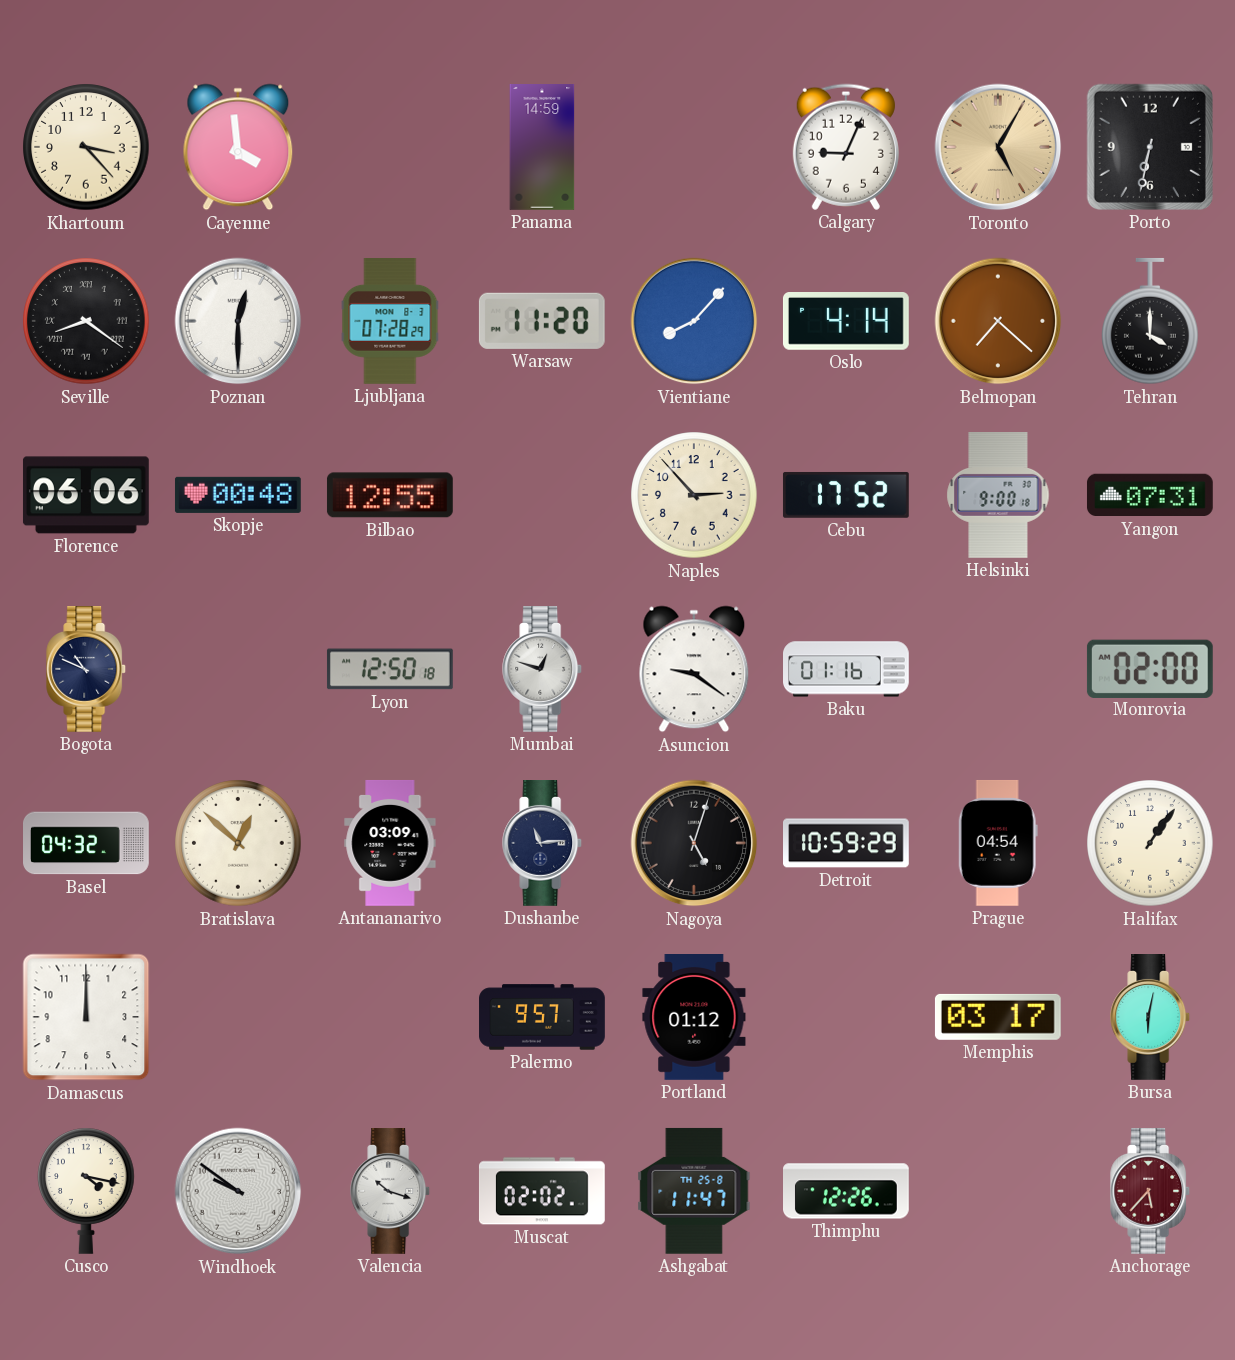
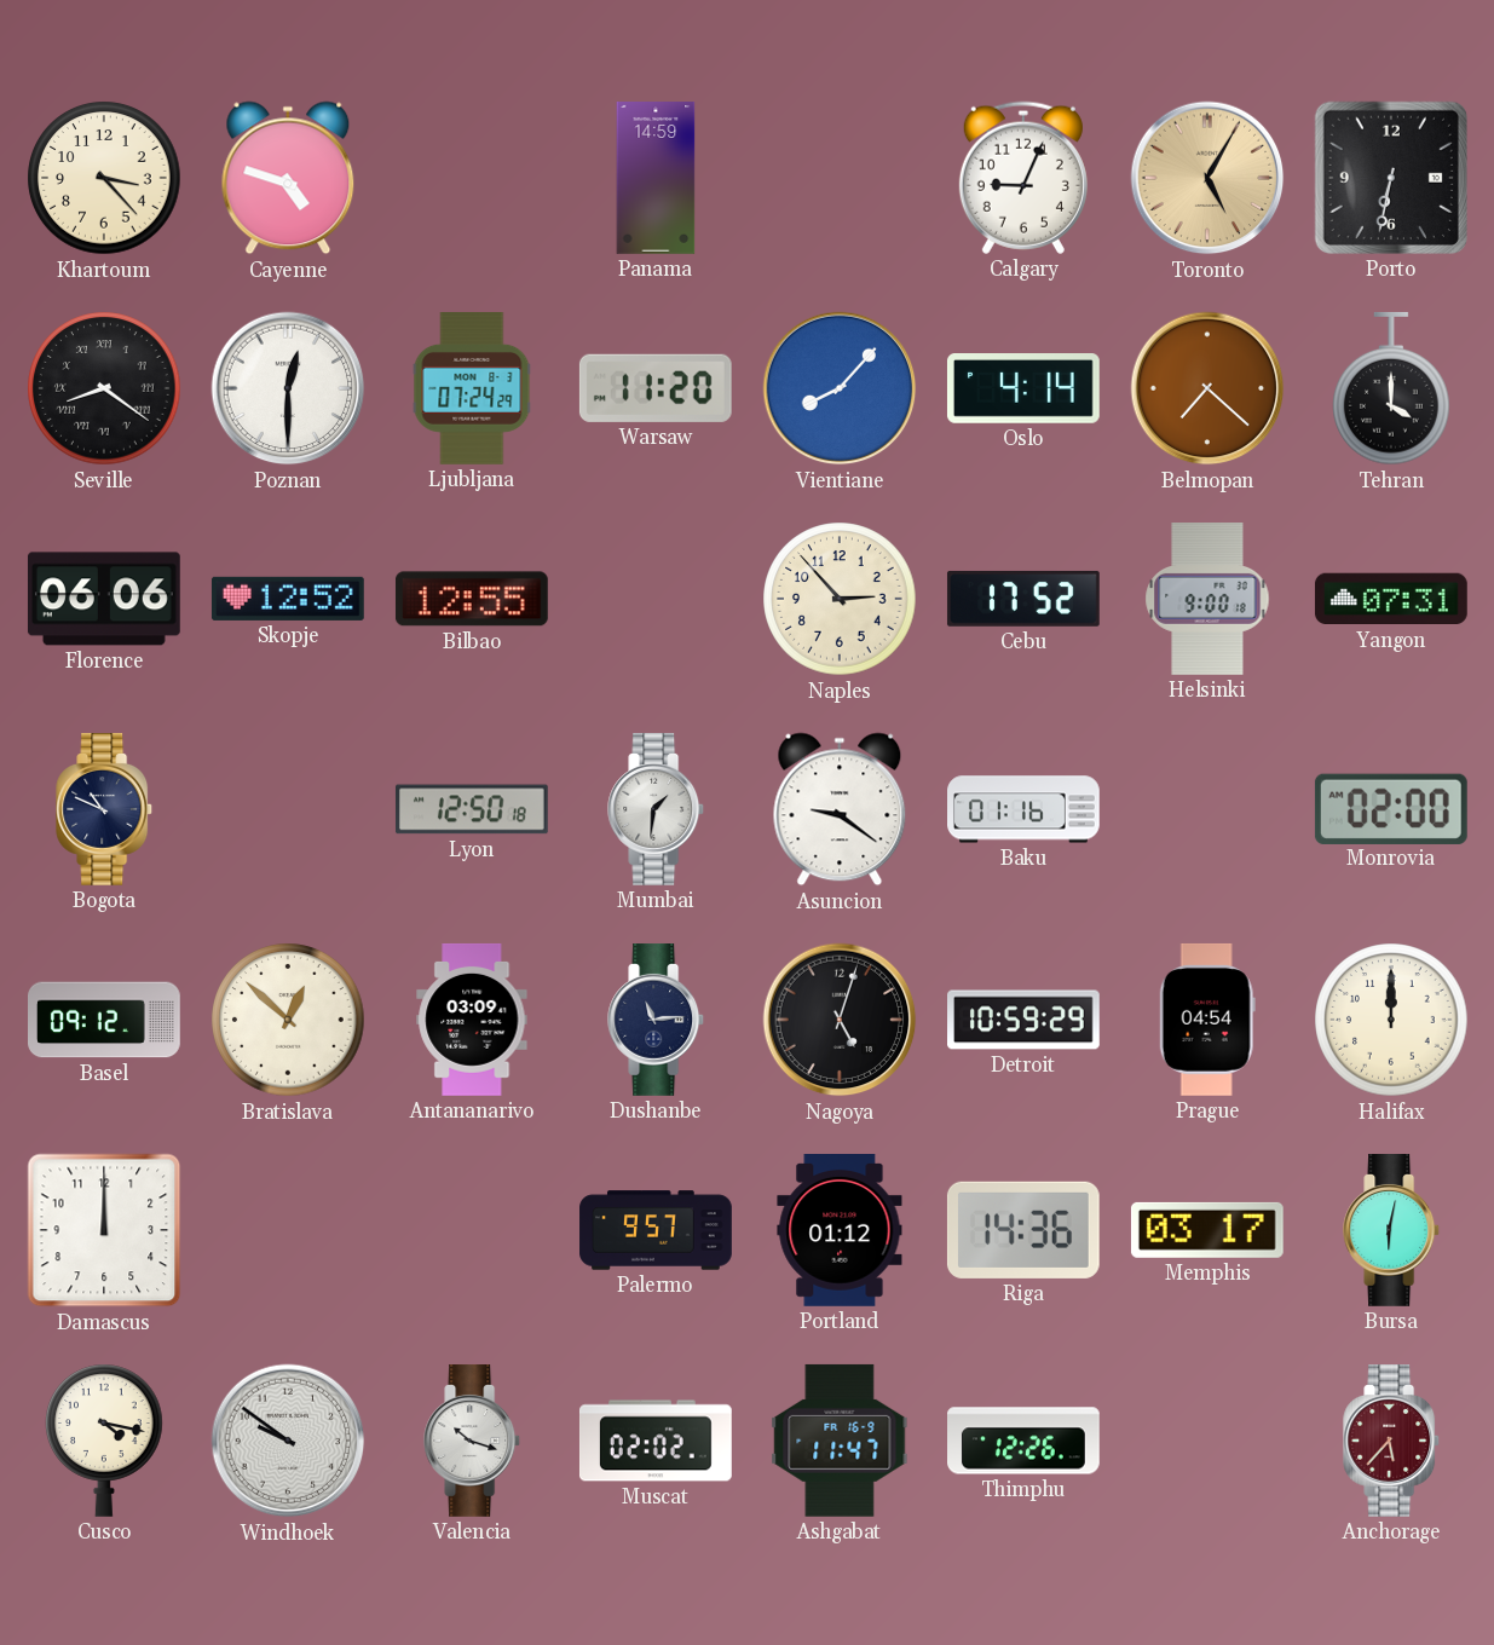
Cayenne: 3:59 -> 4:48 (288, 178)
Ljubljana: 07:28 -> 07:24 (472, 389)
Skopje: 00:48 -> 12:52 (288, 599)
Mumbai: 12:48 -> 1:31 (657, 810)
Basel: 04:32 -> 09:12 (105, 1020)
Halifax: 1:06 -> 12:00 (1391, 1020)
Riga: none -> 14:36 (1023, 1230)
Ashgabat date: TH 25-8 -> FR 16-9 (840, 1441)
